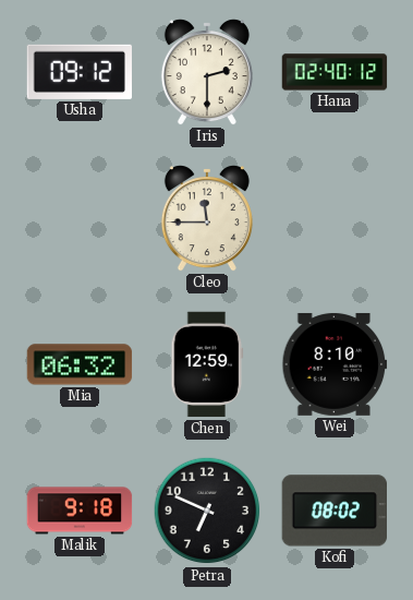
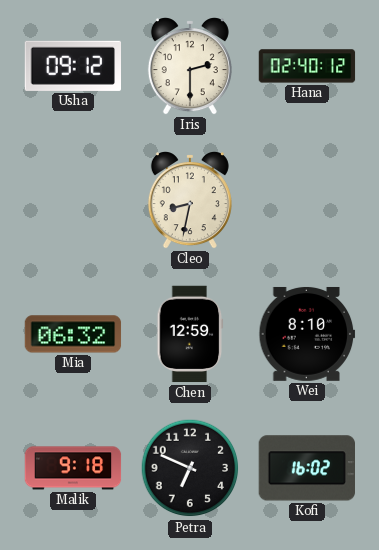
Cleo: 11:45 -> 8:32 (190, 200)
Kofi: 08:02 -> 16:02 (306, 468)
